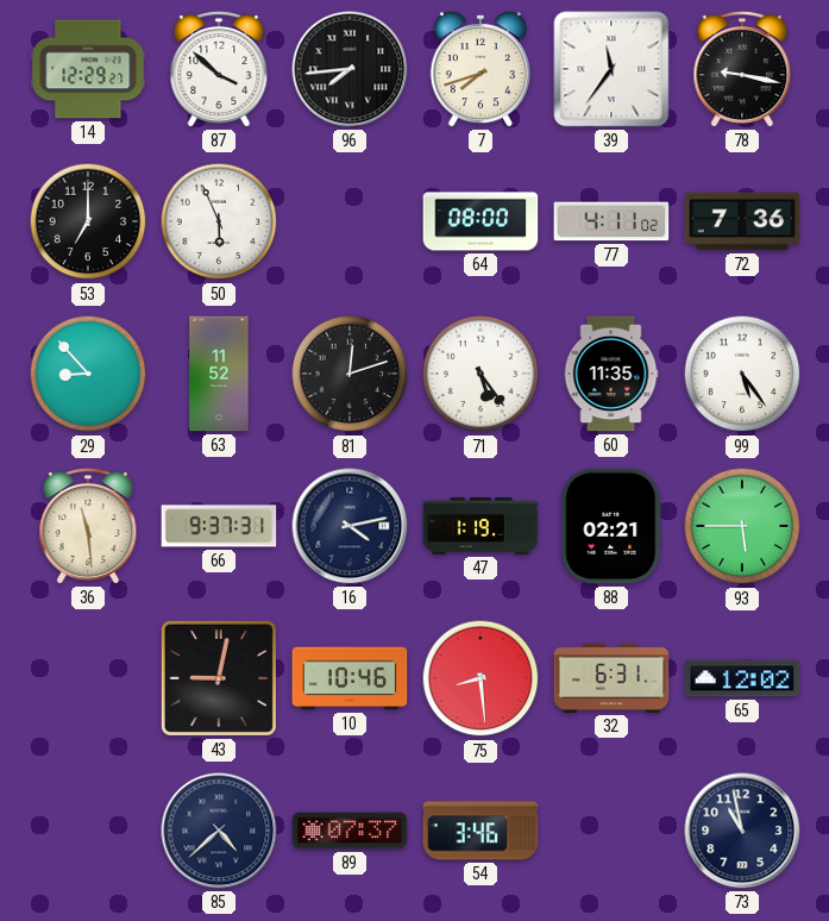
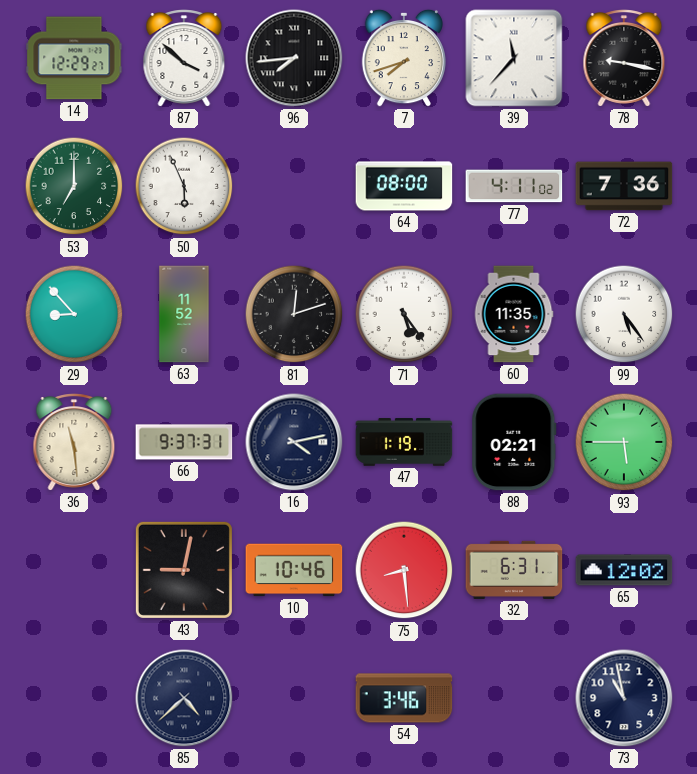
39: 11:36 -> 11:37 (514, 58)
53 dial: black -> green (74, 186)
89: 07:37 -> none (350, 831)
